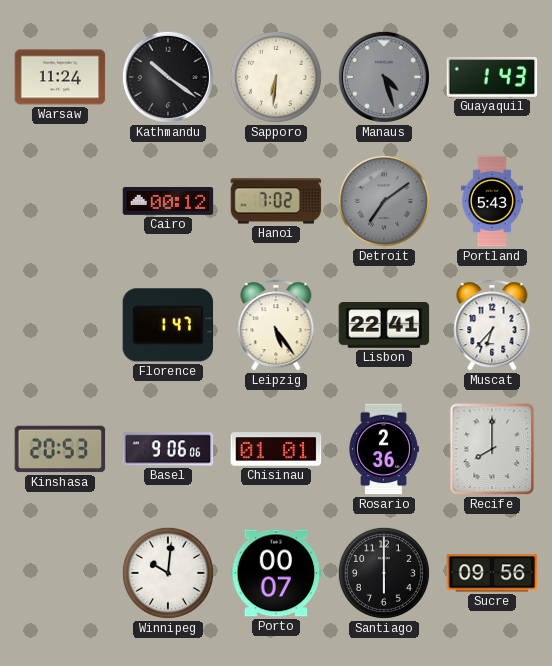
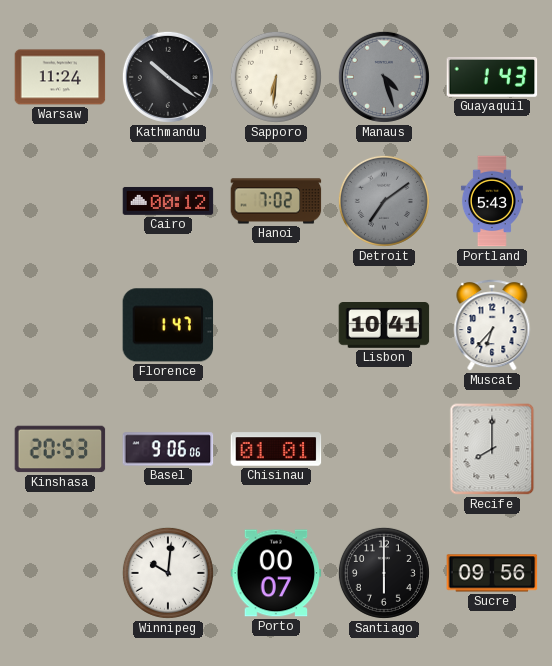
Leipzig: 5:24 -> none (276, 325)
Lisbon: 22:41 -> 10:41 (384, 325)
Rosario: 2:36 -> none (384, 449)
